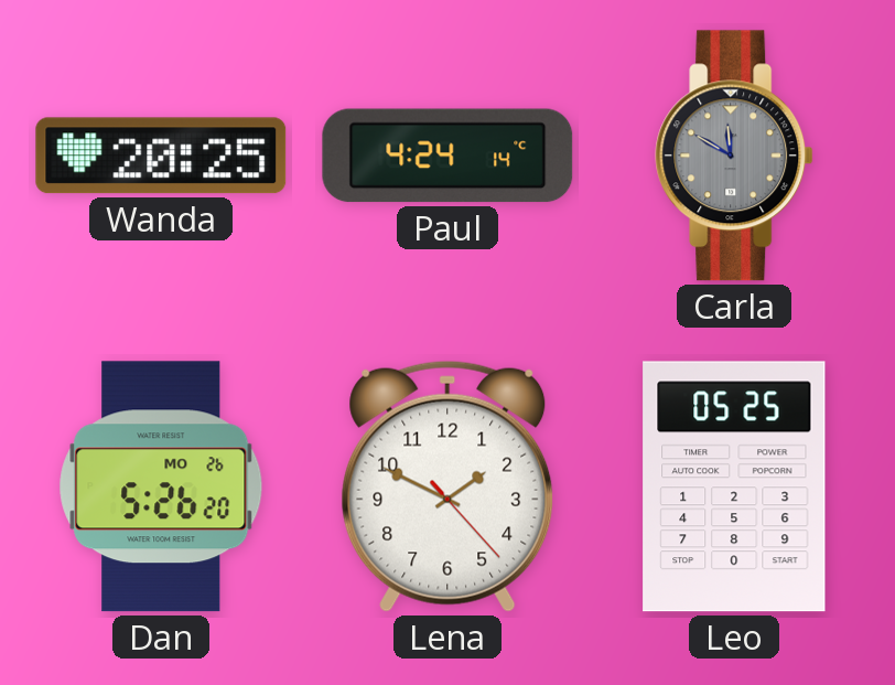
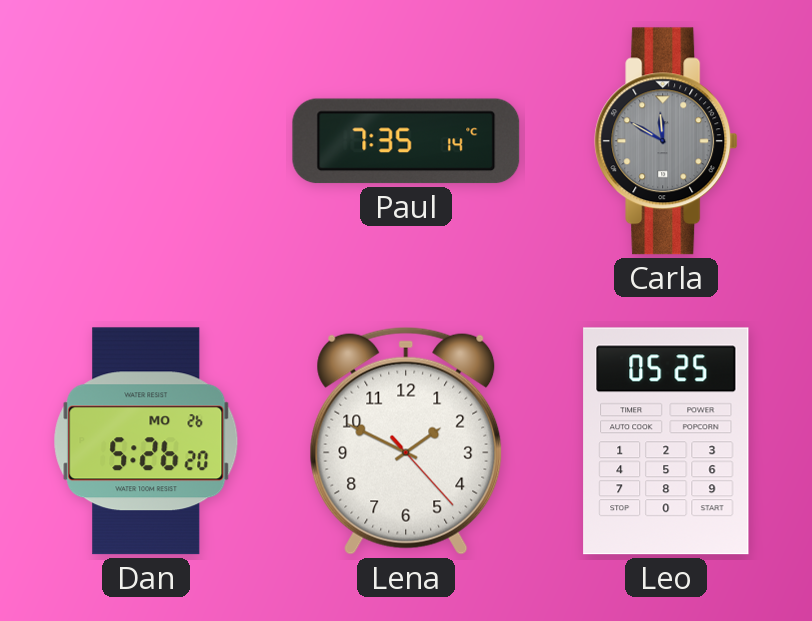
Wanda: 20:25 -> none (161, 156)
Paul: 4:24 -> 7:35 (406, 141)
